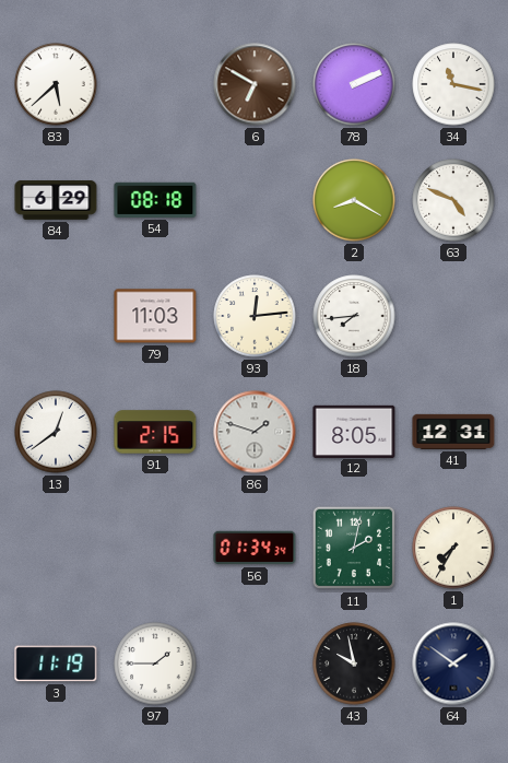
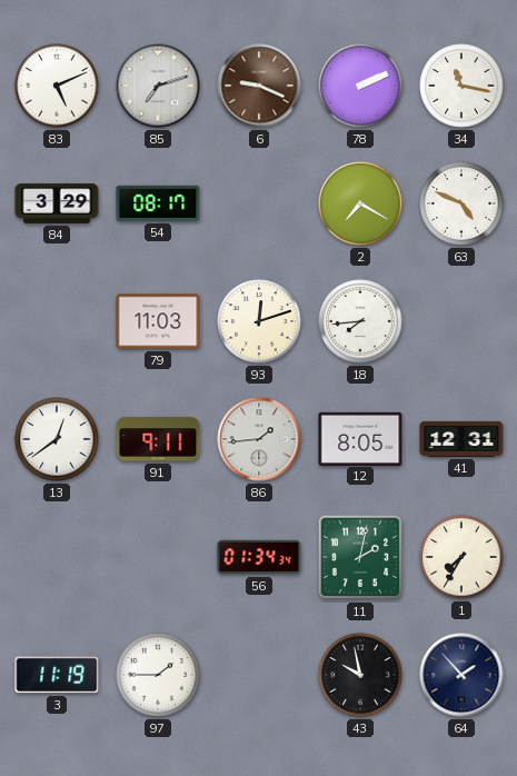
83: 5:38 -> 5:11 (57, 86)
85: none -> 7:12 (158, 86)
6: 6:50 -> 9:19 (259, 86)
84: 6:29 -> 3:29 (57, 203)
54: 08:18 -> 08:17 (158, 203)
2: 8:20 -> 7:20 (360, 203)
93: 12:14 -> 12:12 (259, 321)
91: 2:15 -> 9:11 (158, 439)
86: 1:48 -> 1:44 (259, 439)
64: 1:51 -> 1:53 (461, 675)
